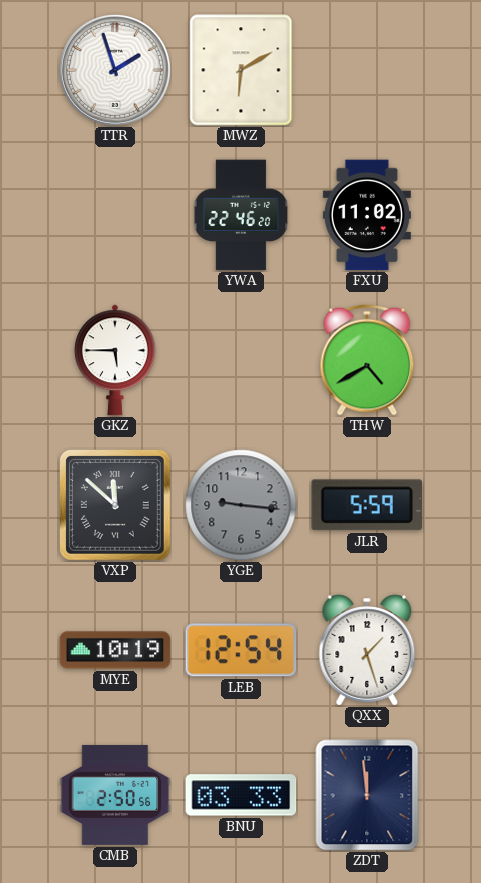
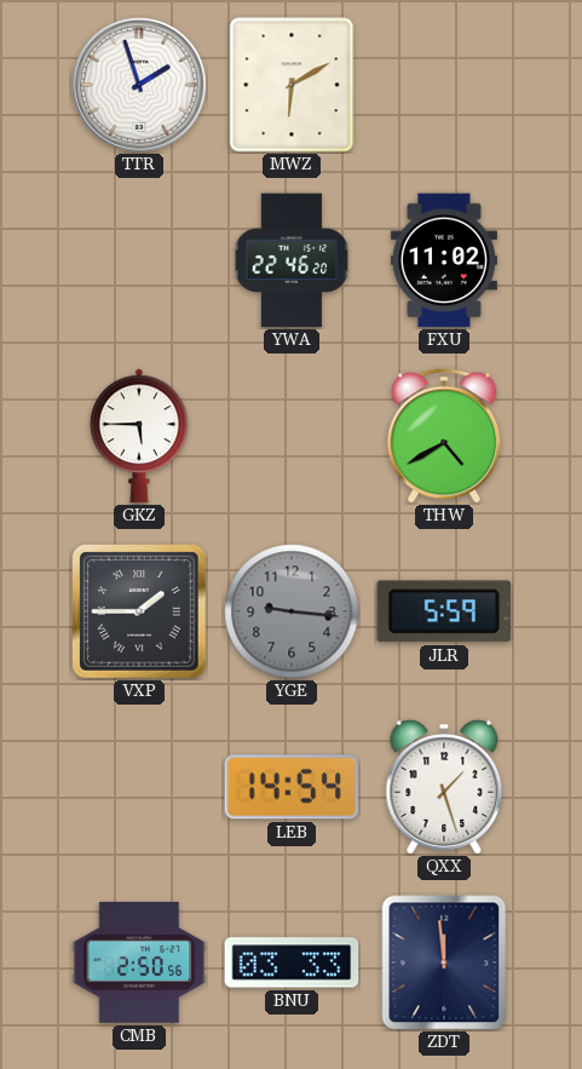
VXP: 11:52 -> 1:45 (140, 613)
MYE: 10:19 -> none (115, 650)
LEB: 12:54 -> 14:54 (292, 787)
